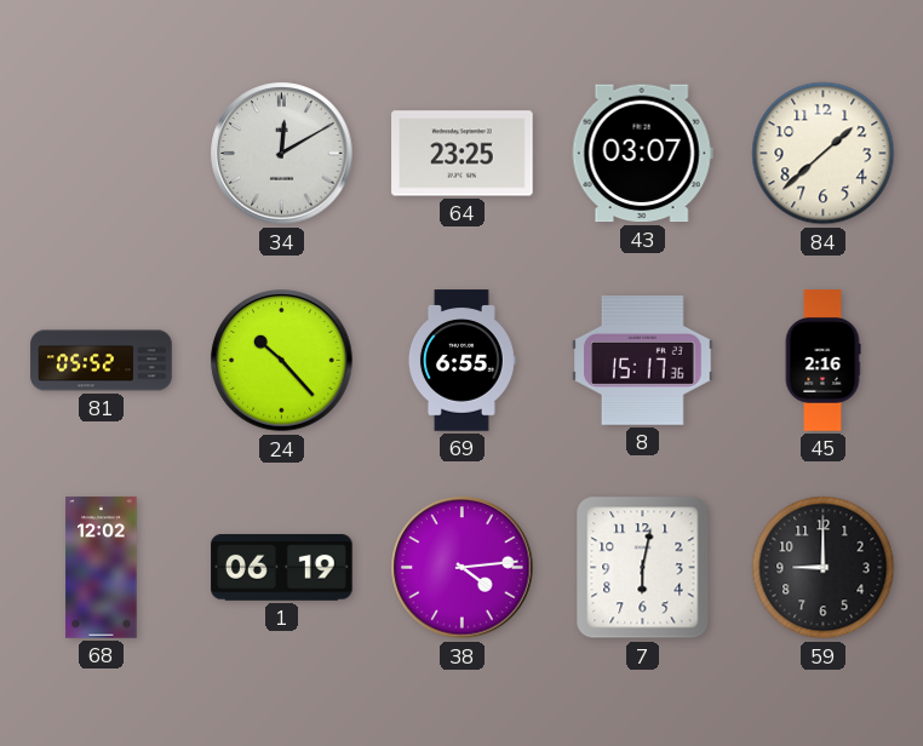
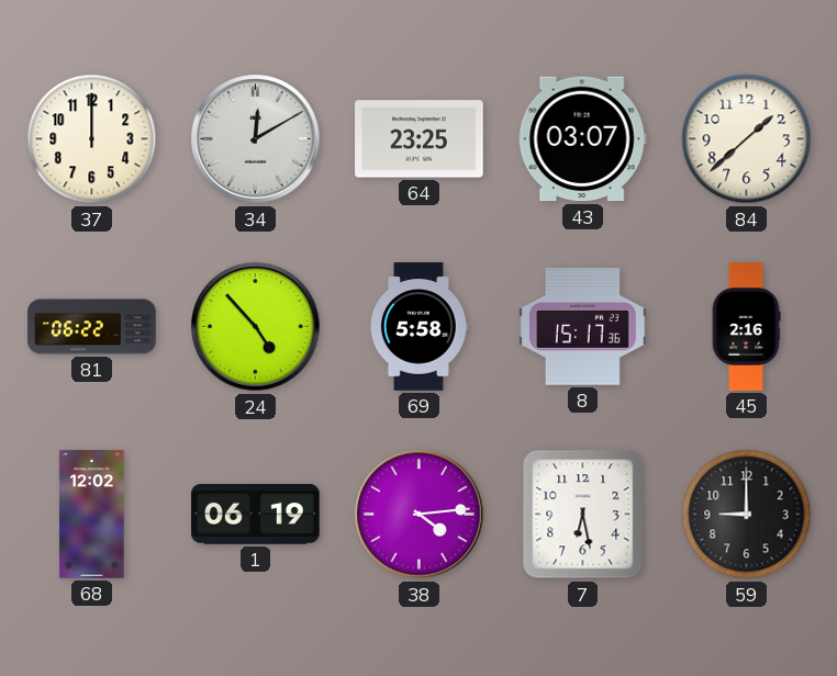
37: none -> 12:00 (92, 139)
81: 05:52 -> 06:22 (92, 327)
24: 10:23 -> 4:53 (256, 327)
69: 6:55 -> 5:58 (418, 327)
7: 6:02 -> 6:28 (583, 515)
